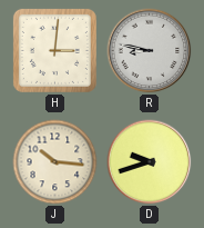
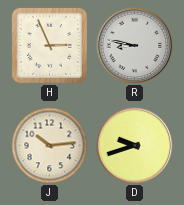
H: 3:01 -> 2:56 (49, 45)
J: 10:16 -> 10:14 (50, 146)
